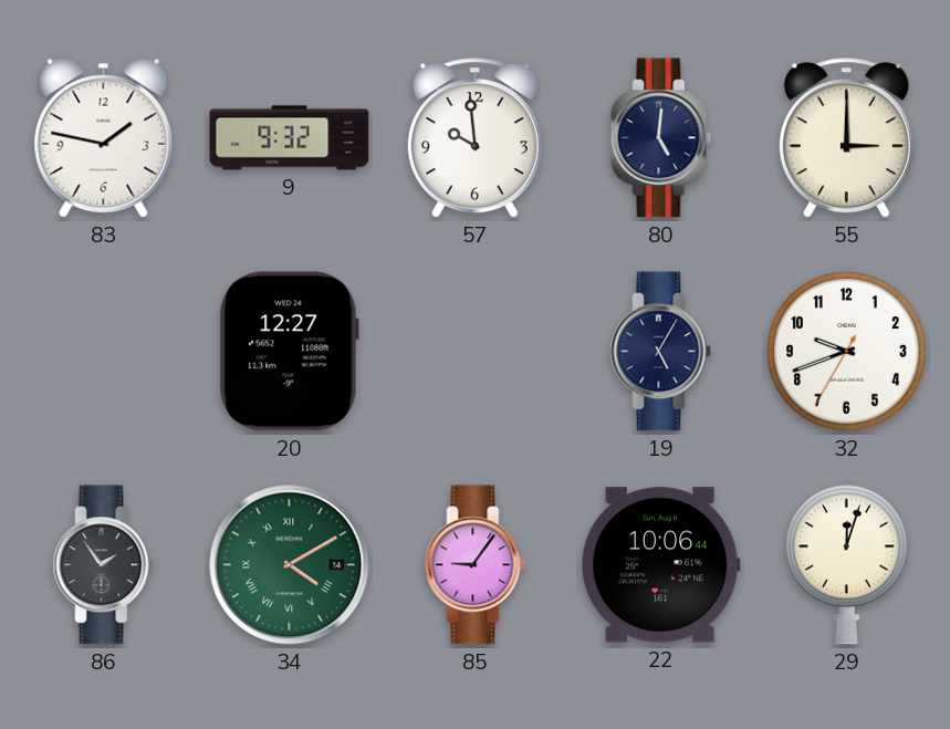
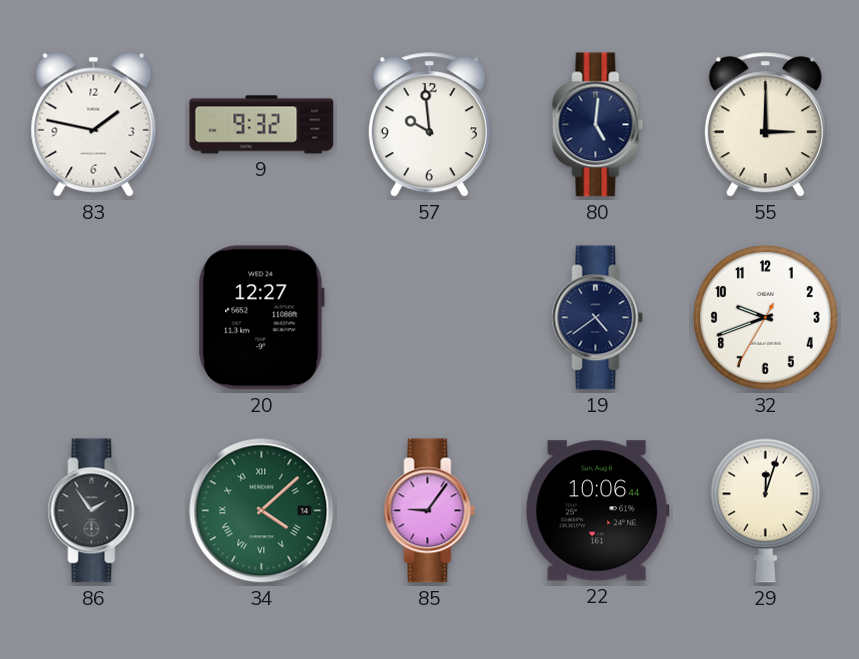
19: 5:05 -> 4:39 (598, 318)
34: 4:10 -> 4:08 (262, 511)
